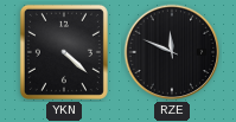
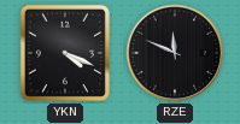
YKN: 4:22 -> 4:19 (65, 53)
